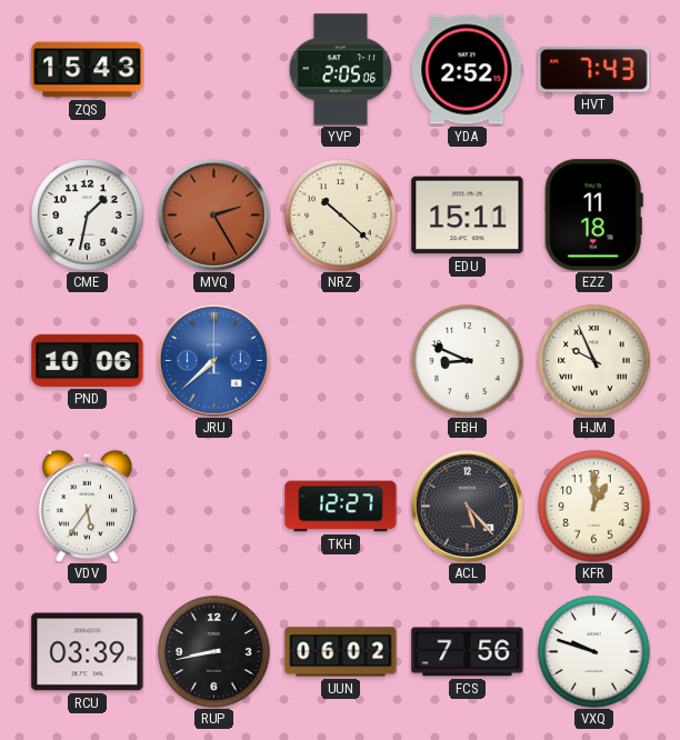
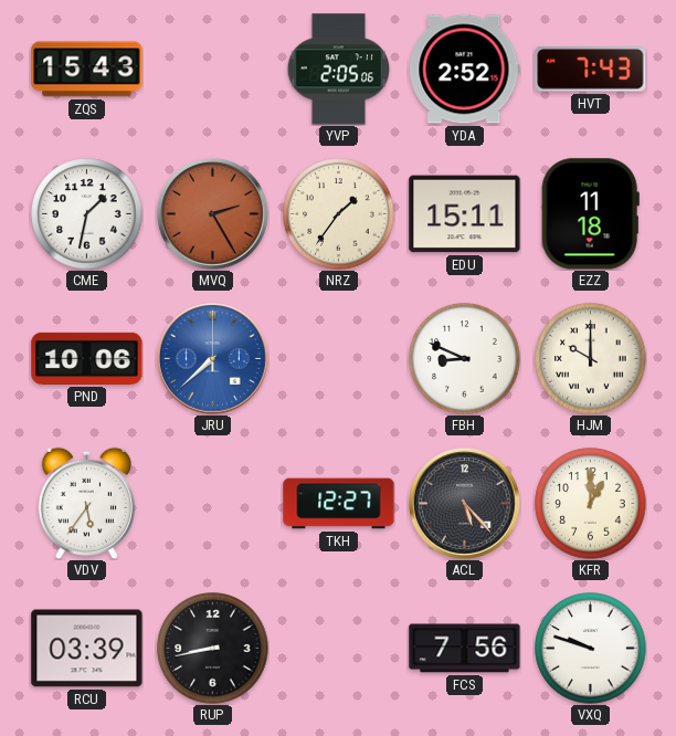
NRZ: 10:22 -> 1:36 (339, 214)
HJM: 9:56 -> 10:00 (591, 359)
UUN: 06:02 -> none (341, 652)
